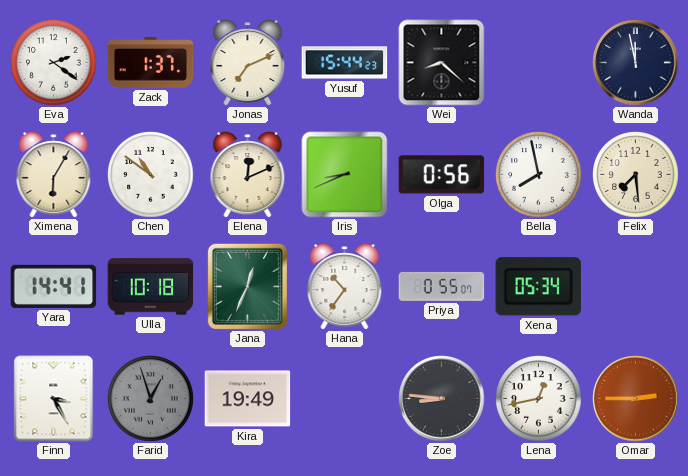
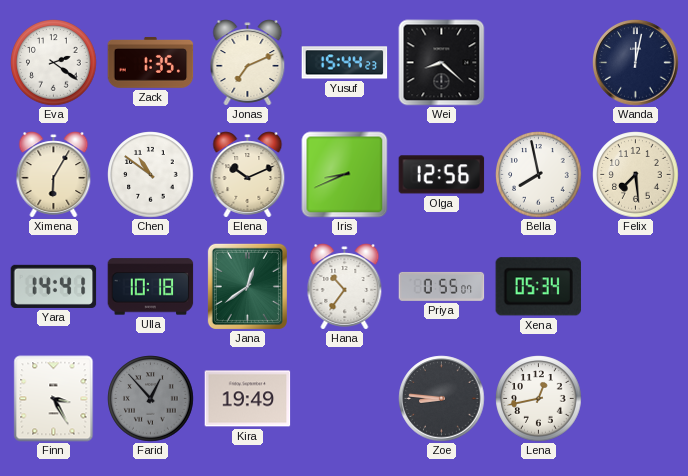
Zack: 1:37 -> 1:35 (151, 62)
Wanda: 11:58 -> 12:02 (636, 63)
Elena: 12:11 -> 10:11 (248, 175)
Olga: 0:56 -> 12:56 (442, 175)
Jana: 12:34 -> 12:39 (247, 286)
Farid: 12:57 -> 12:53 (151, 399)
Omar: 2:45 -> none (636, 399)
